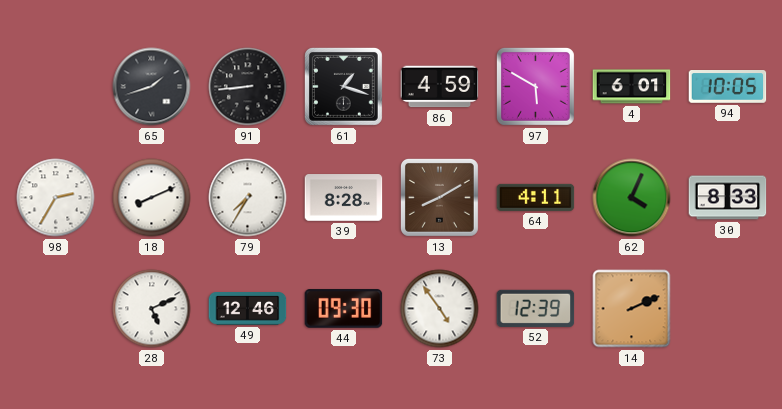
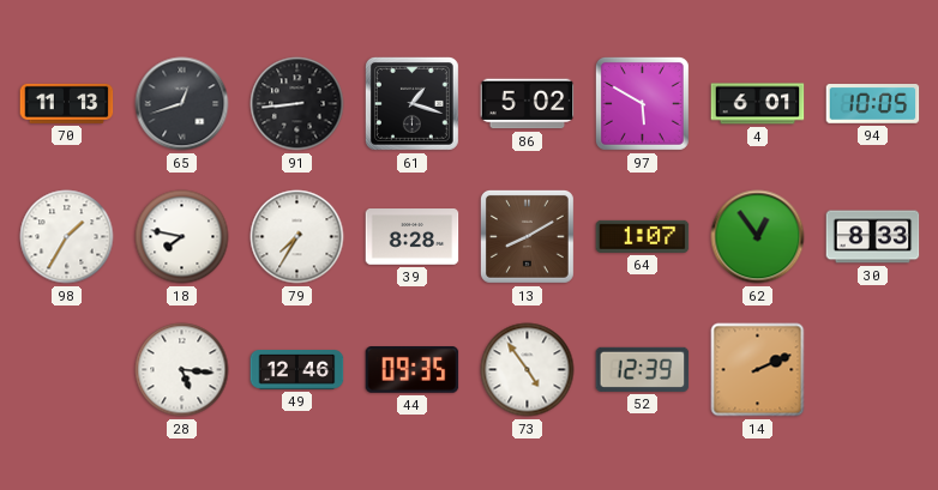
70: none -> 11:13 (67, 103)
65: 1:42 -> 12:42 (182, 104)
86: 4:59 -> 5:02 (528, 104)
98: 2:35 -> 1:35 (67, 237)
18: 8:11 -> 7:47 (182, 237)
64: 4:11 -> 1:07 (643, 236)
62: 4:04 -> 12:54 (758, 237)
28: 5:11 -> 5:16 (182, 370)
44: 09:30 -> 09:35 (413, 370)
